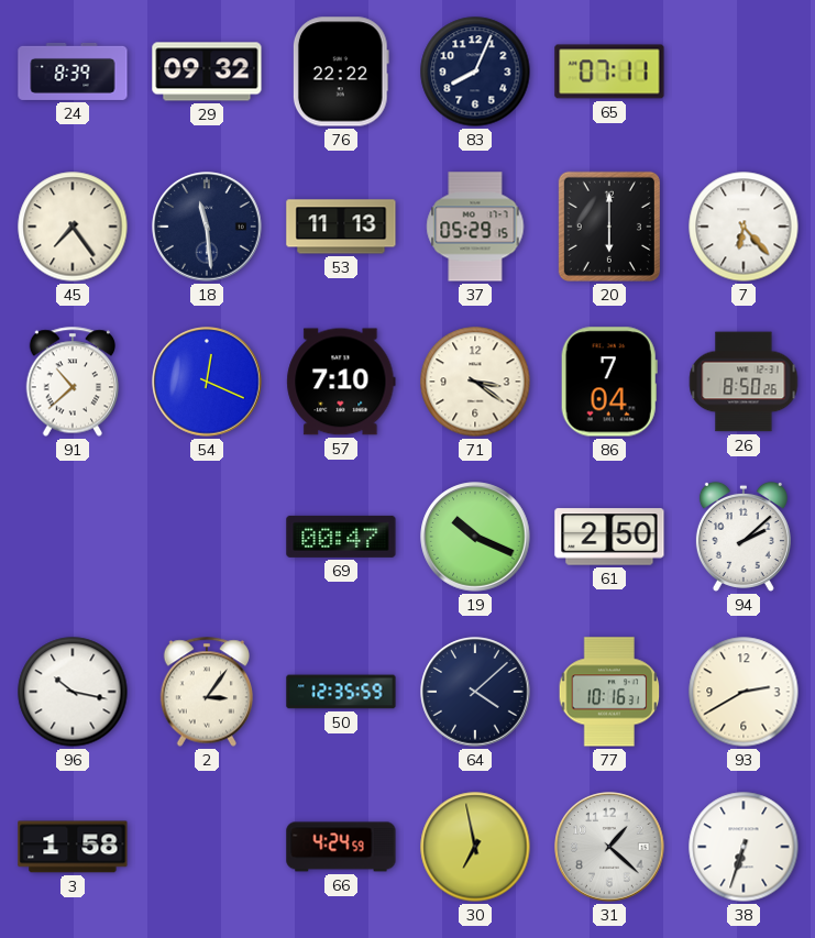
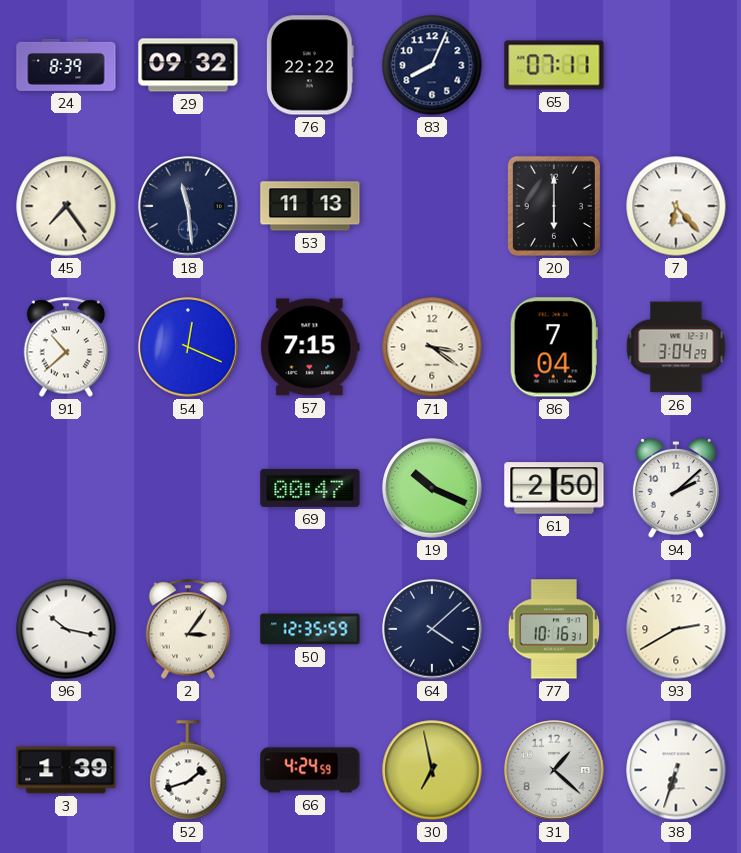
37: 05:29 -> none (475, 227)
57: 7:10 -> 7:15 (310, 347)
26: 8:50 -> 3:04 (676, 347)
3: 1:58 -> 1:39 (66, 770)
52: none -> 1:42 (188, 770)
